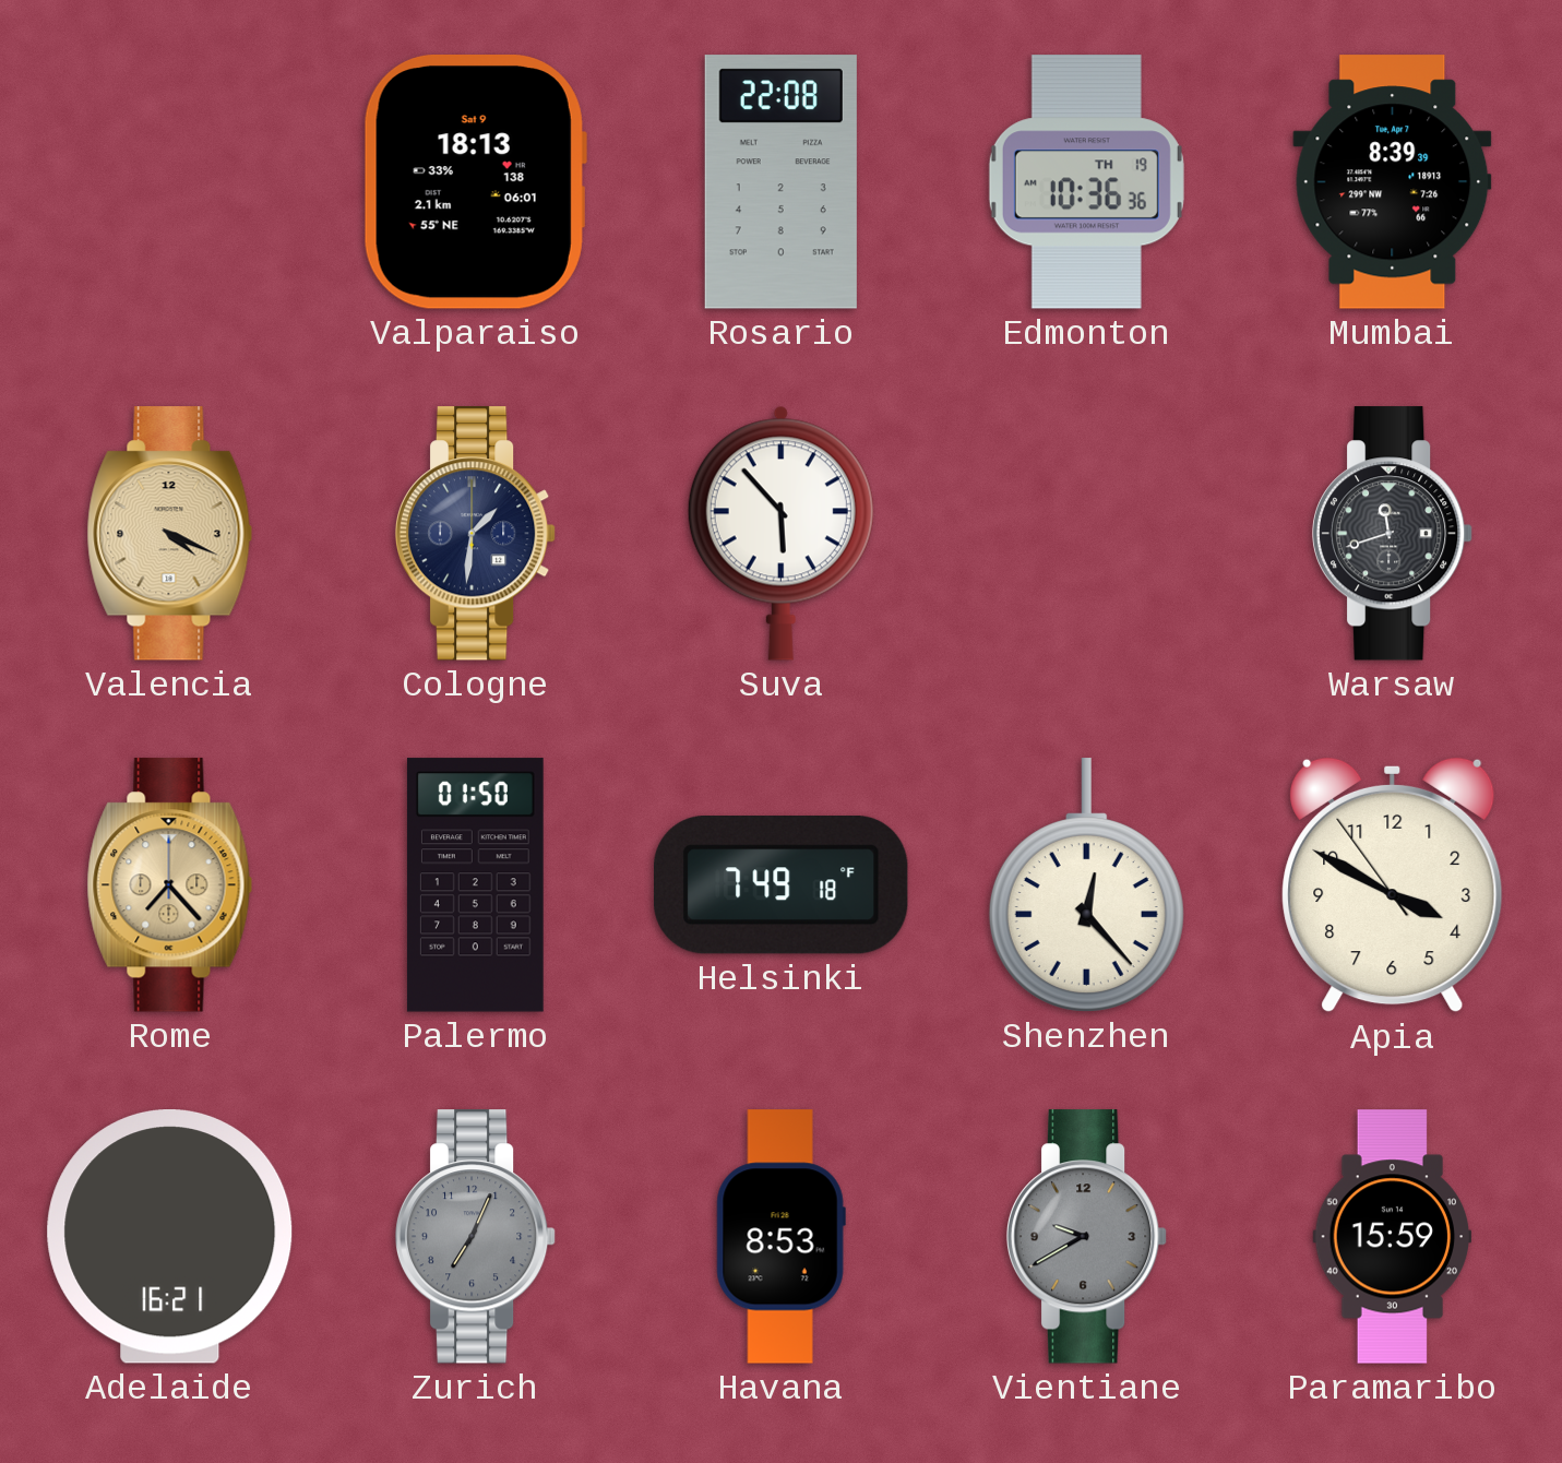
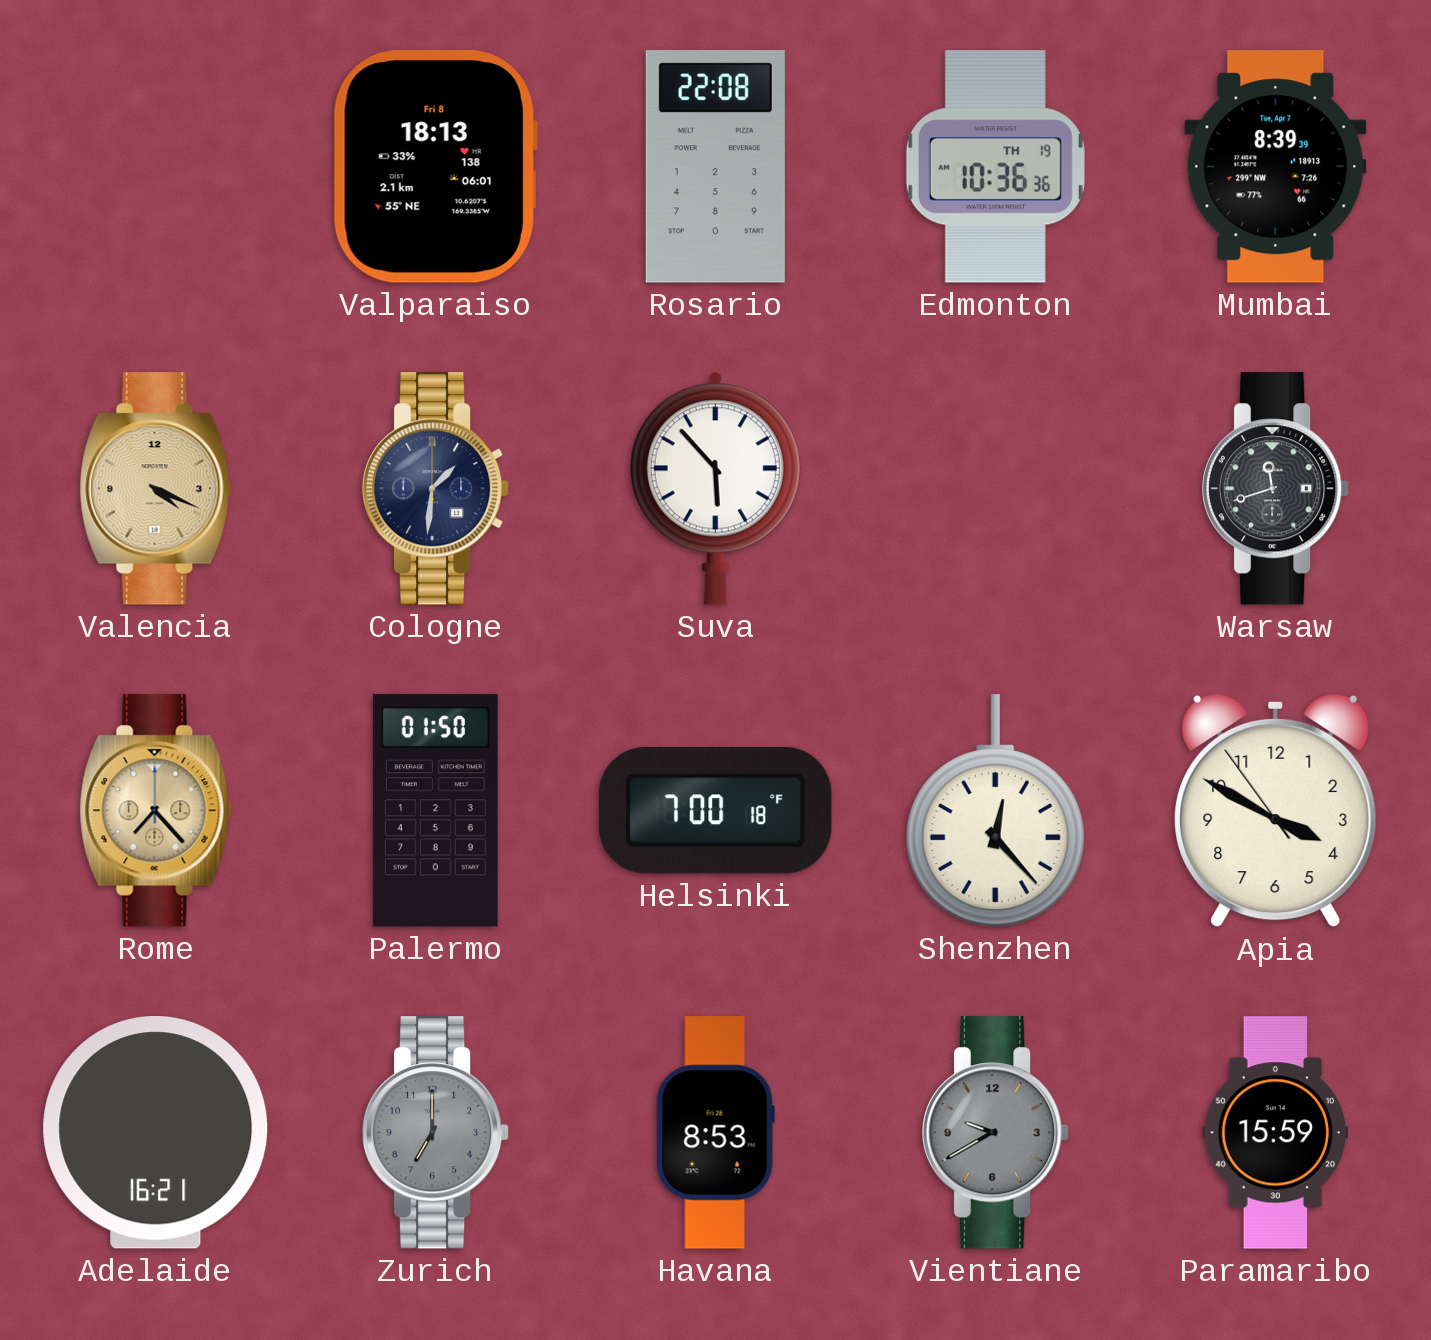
Valparaiso date: Sat 9 -> Fri 8 (435, 167)
Helsinki: 7:49 -> 7:00 (715, 811)
Zurich: 7:04 -> 7:00 (436, 1133)
